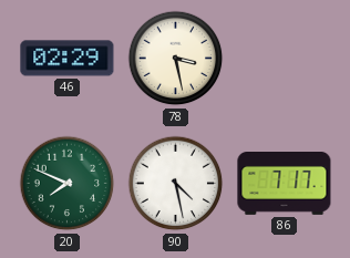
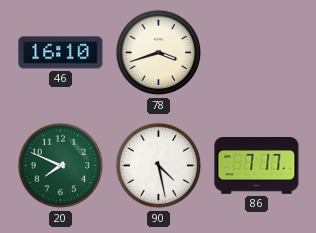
46: 02:29 -> 16:10 (61, 53)
78: 3:28 -> 3:42 (159, 53)
